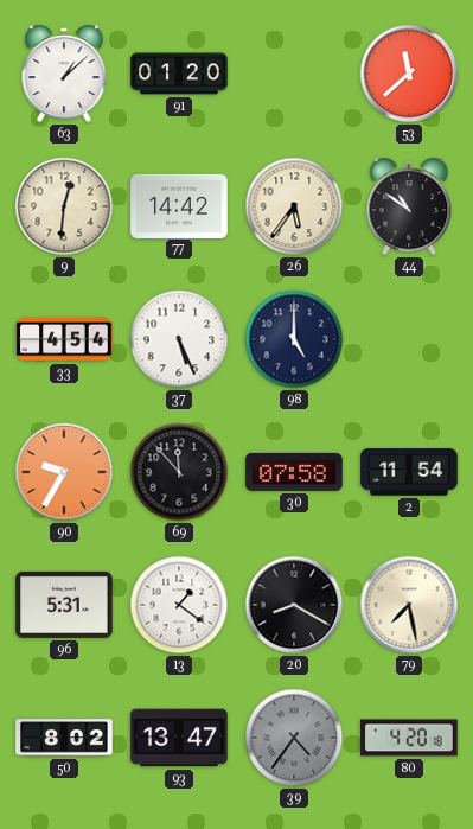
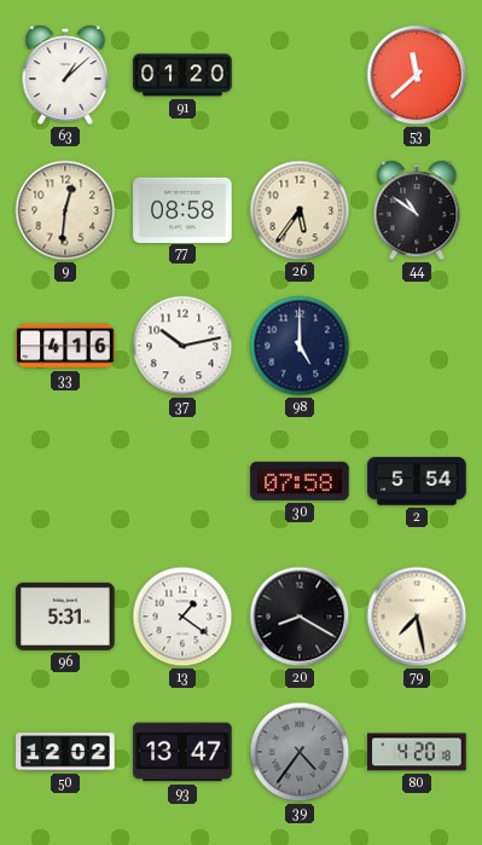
77: 14:42 -> 08:58 (182, 209)
33: 4:54 -> 4:16 (65, 346)
37: 5:26 -> 10:13 (182, 346)
90: 9:35 -> none (64, 472)
69: 11:53 -> none (179, 472)
2: 11:54 -> 5:54 (417, 481)
50: 8:02 -> 12:02 (65, 752)
